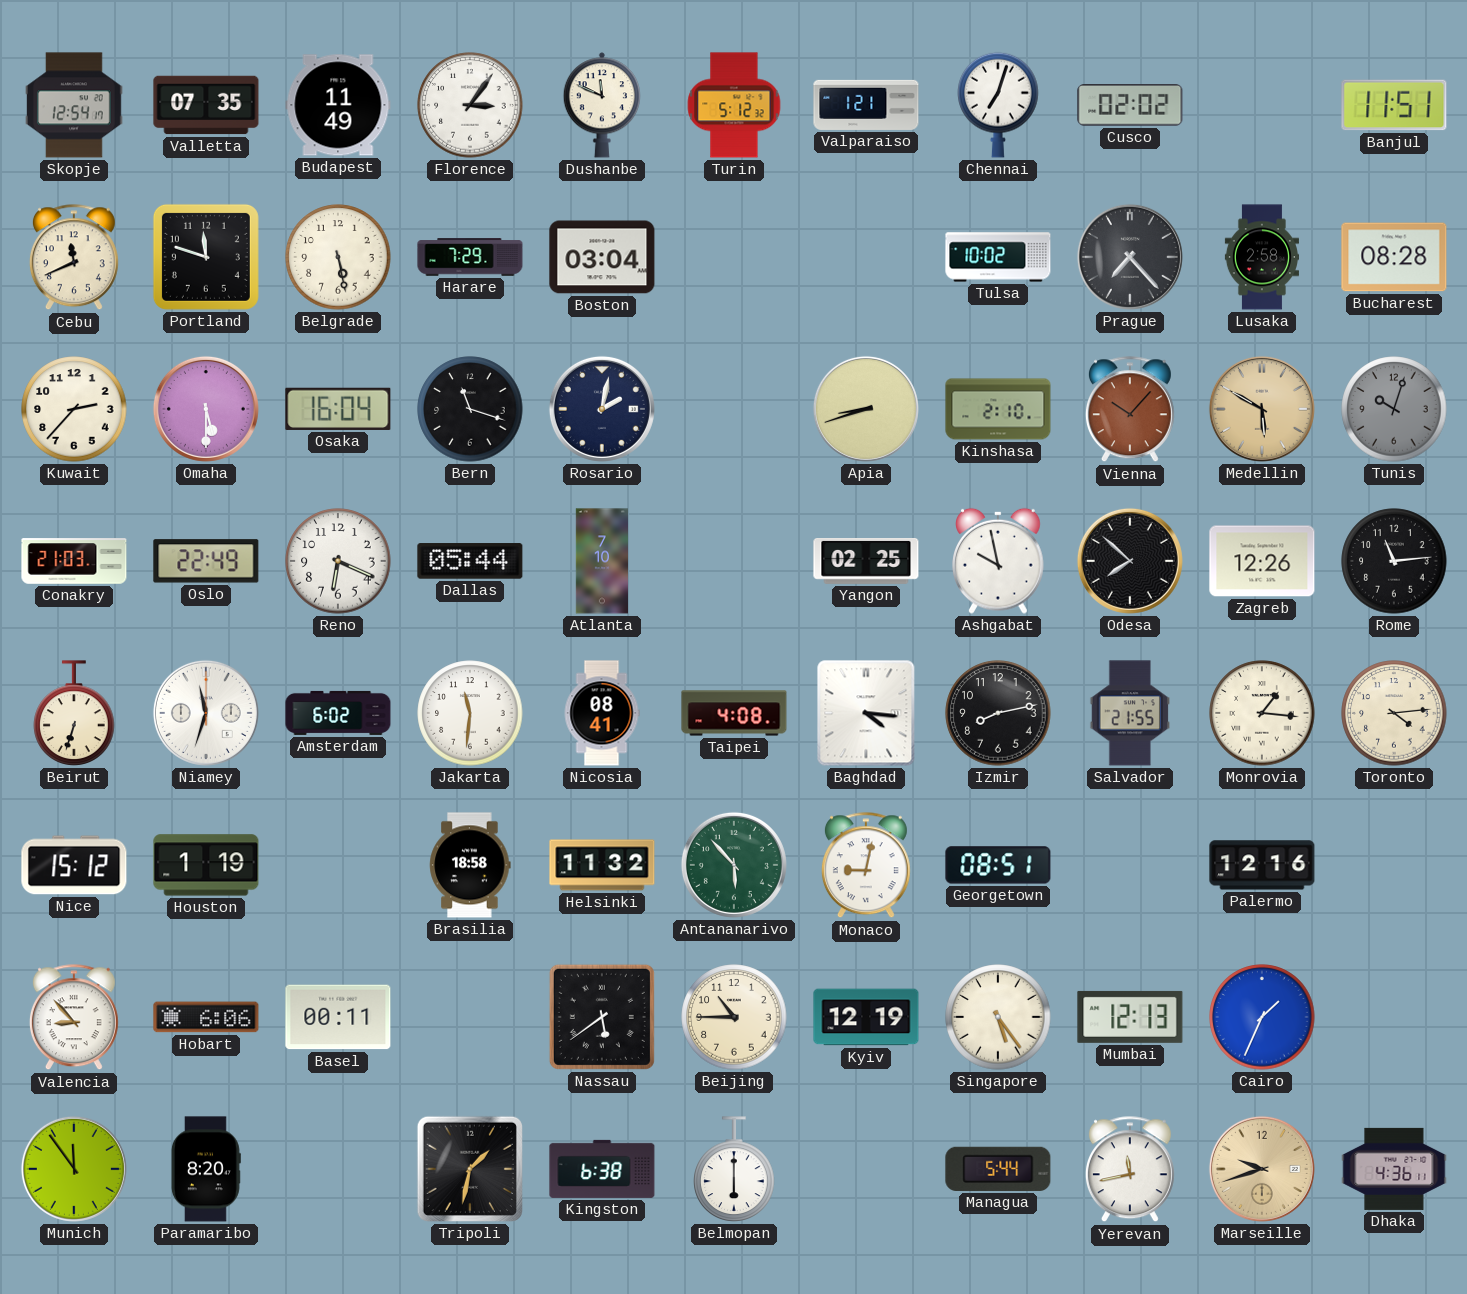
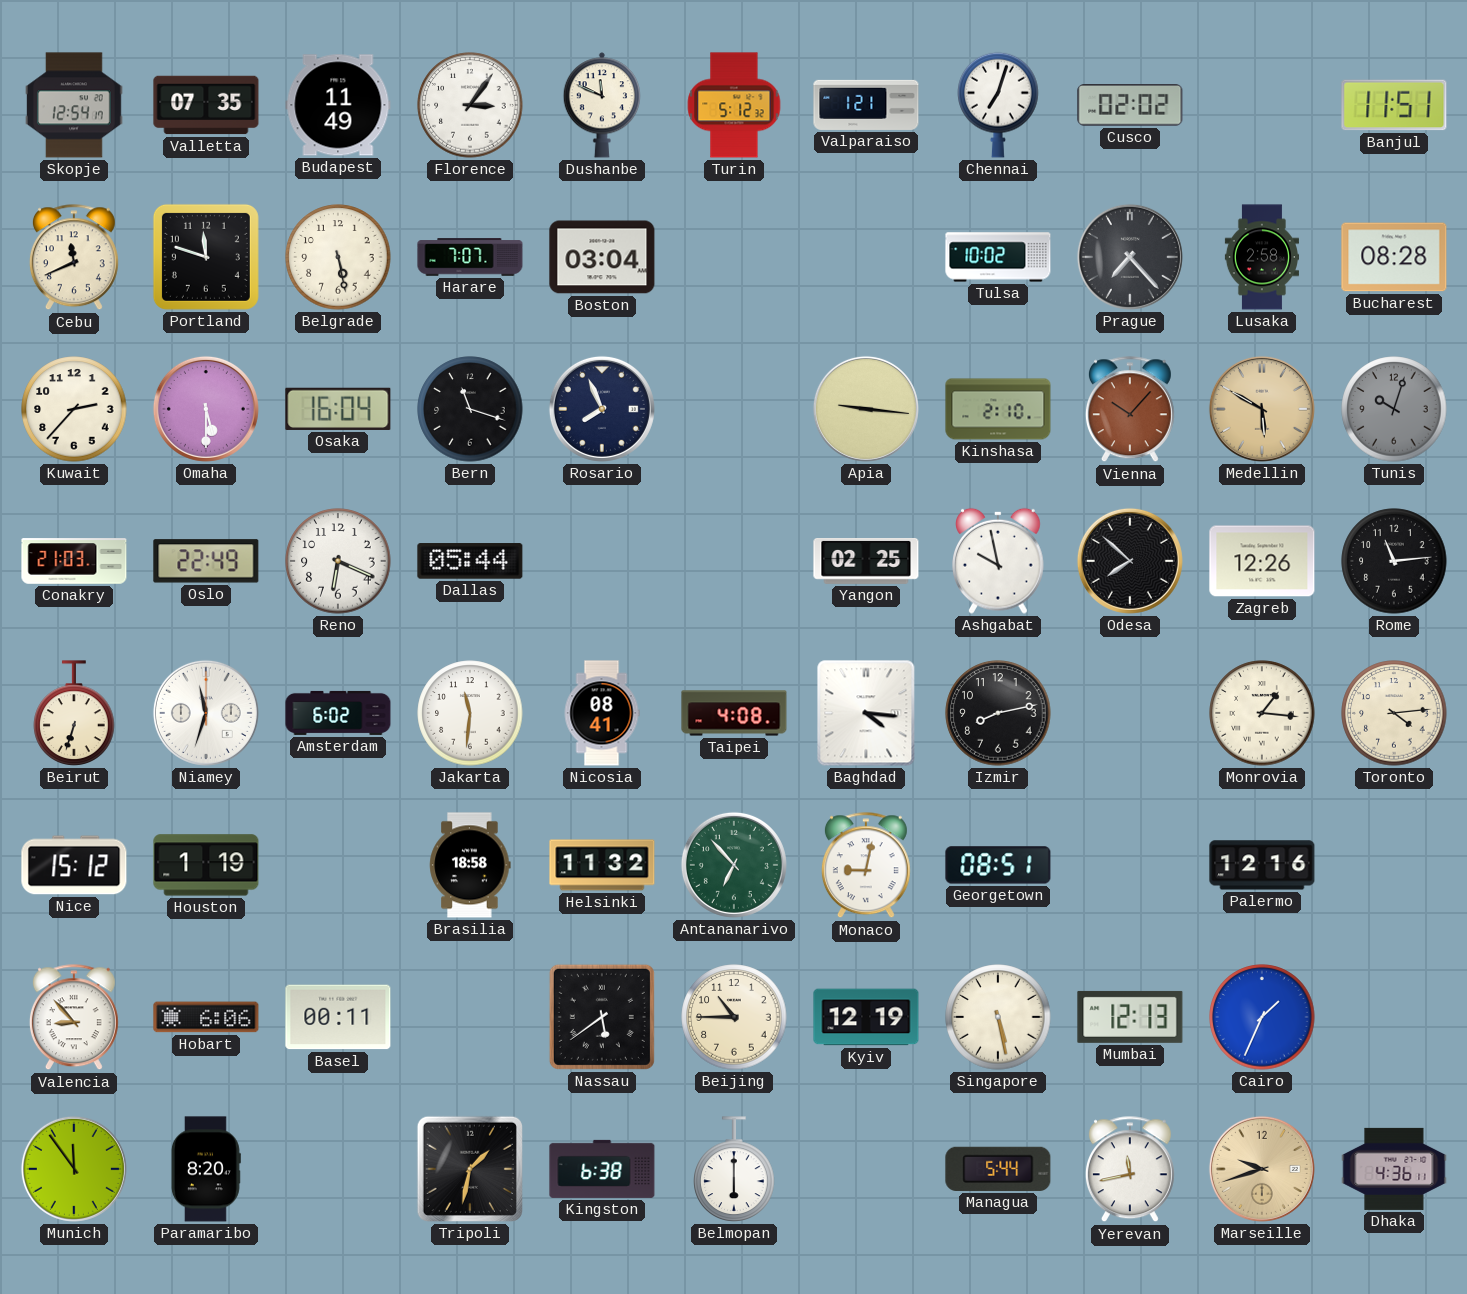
Harare: 7:29 -> 7:07 (470, 257)
Rosario: 2:02 -> 7:56 (602, 409)
Apia: 8:42 -> 9:16 (866, 409)
Atlanta: 7:10 -> none (601, 561)
Salvador: 21:55 -> none (1129, 713)
Antananarivo: 5:53 -> 6:53 (734, 865)
Singapore: 5:24 -> 5:28 (998, 1017)
